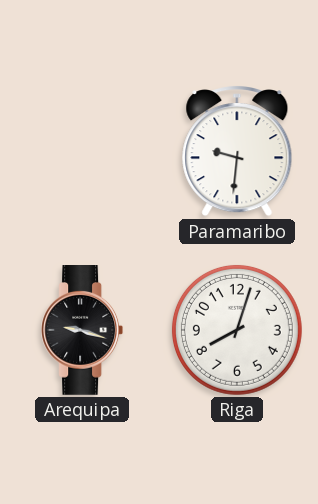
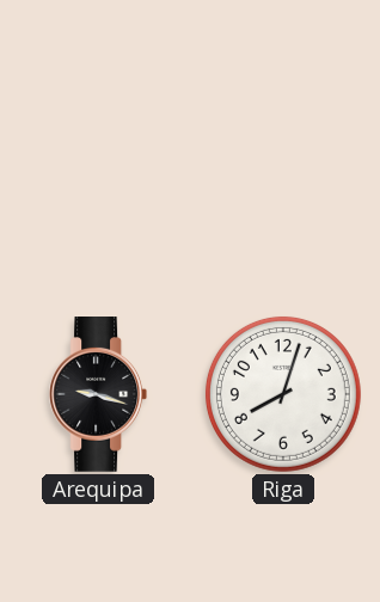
Paramaribo: 9:31 -> none (237, 152)
